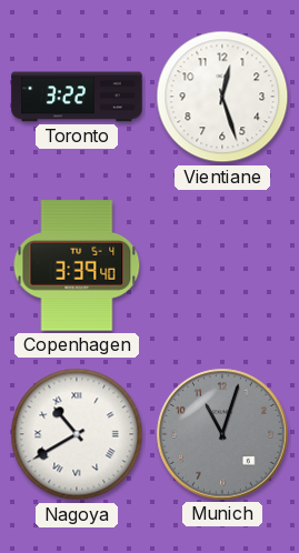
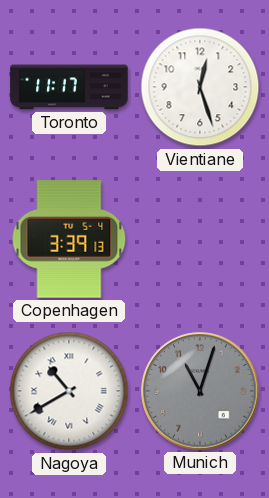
Toronto: 3:22 -> 11:17 (69, 87)
Copenhagen: 3:39:40 -> 3:39:13 (69, 239)
